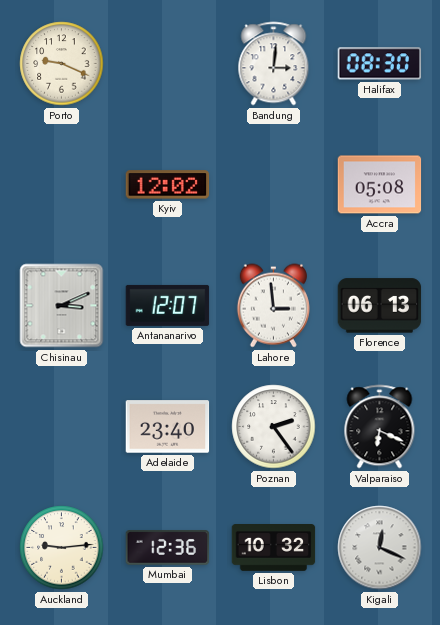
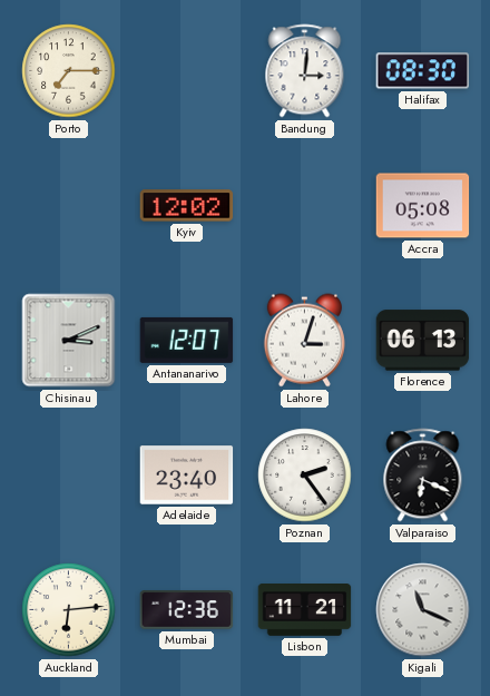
Porto: 9:19 -> 7:15 (69, 71)
Lahore: 2:59 -> 3:03 (304, 341)
Auckland: 9:14 -> 6:14 (69, 610)
Lisbon: 10:32 -> 11:21 (305, 610)
Kigali: 12:19 -> 11:19 (423, 610)
